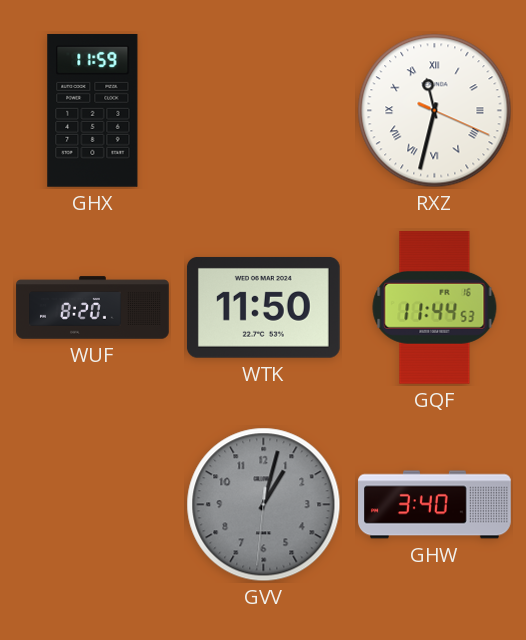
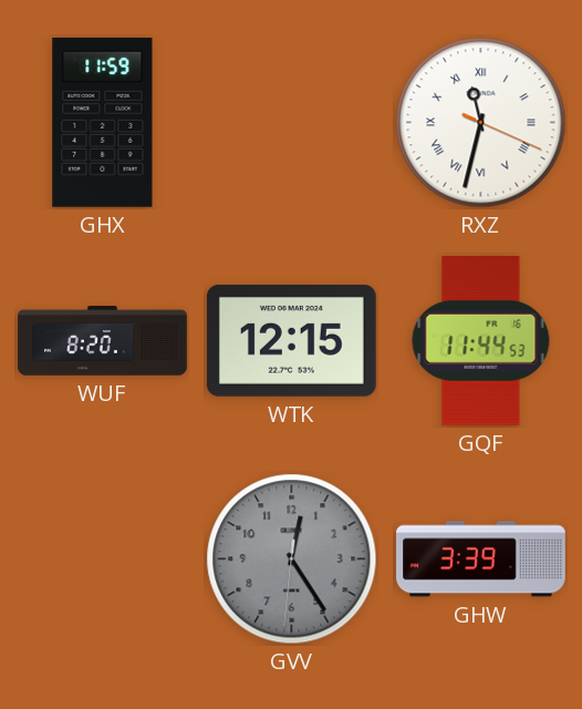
WTK: 11:50 -> 12:15 (291, 341)
GVV: 1:02 -> 12:24 (292, 559)
GHW: 3:40 -> 3:39 (481, 559)
